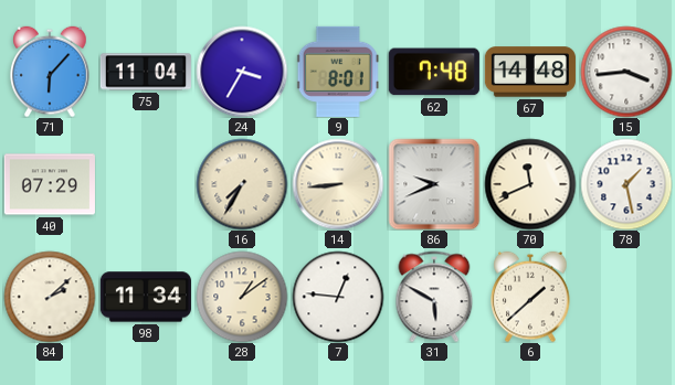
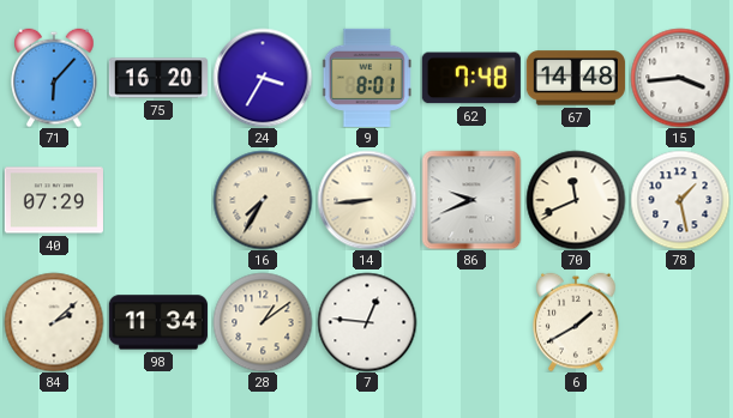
75: 11:04 -> 16:20 (158, 78)
31: 5:50 -> none (434, 297)
6: 1:38 -> 1:40 (576, 322)
